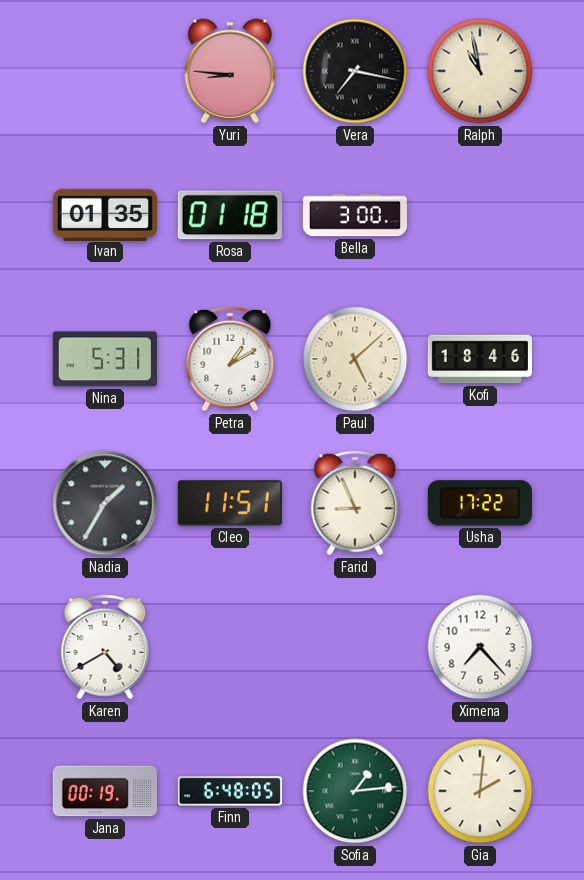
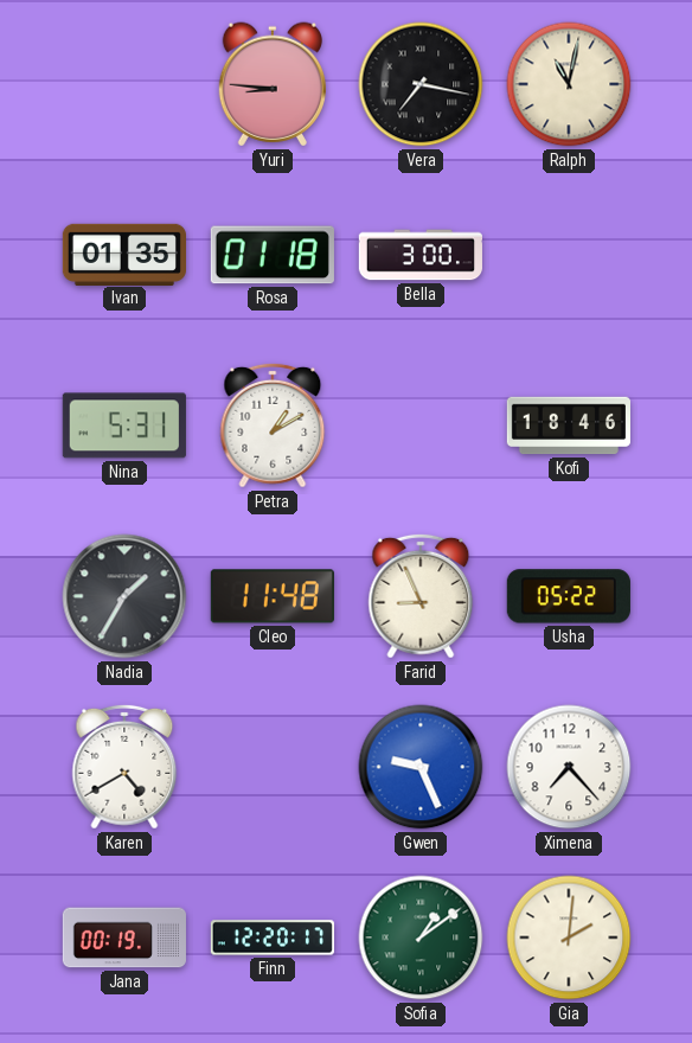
Ralph: 10:58 -> 11:02 (569, 84)
Paul: 5:08 -> none (355, 359)
Cleo: 11:51 -> 11:48 (273, 596)
Usha: 17:22 -> 05:22 (569, 596)
Gwen: none -> 9:26 (421, 767)
Finn: 6:48 -> 12:20 (273, 938)
Sofia: 1:14 -> 1:09 (421, 938)
